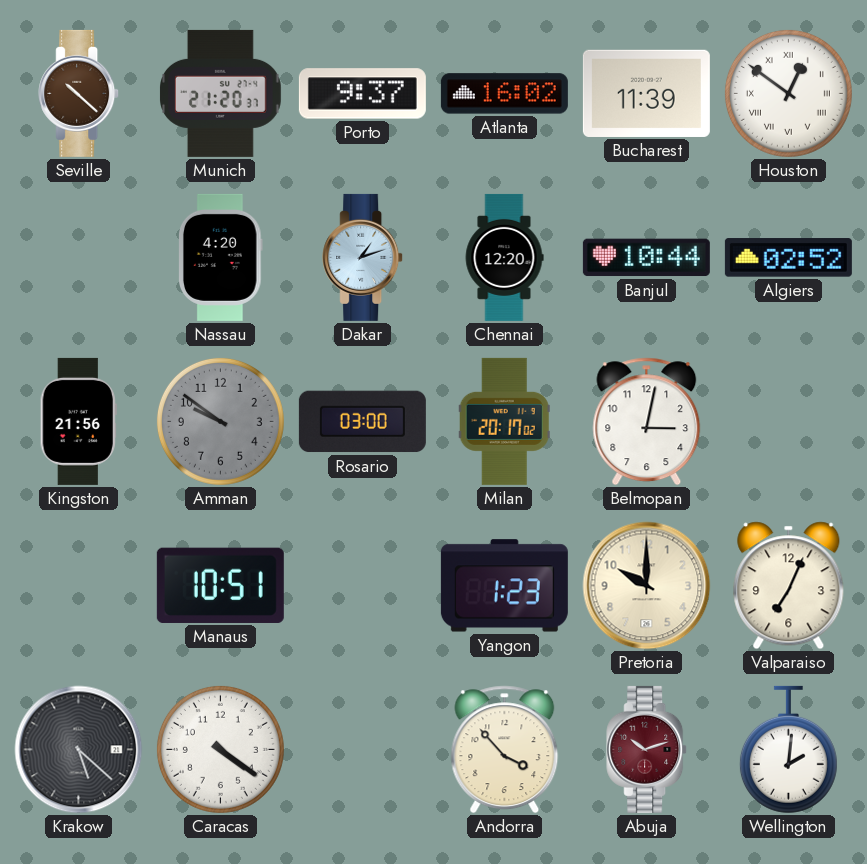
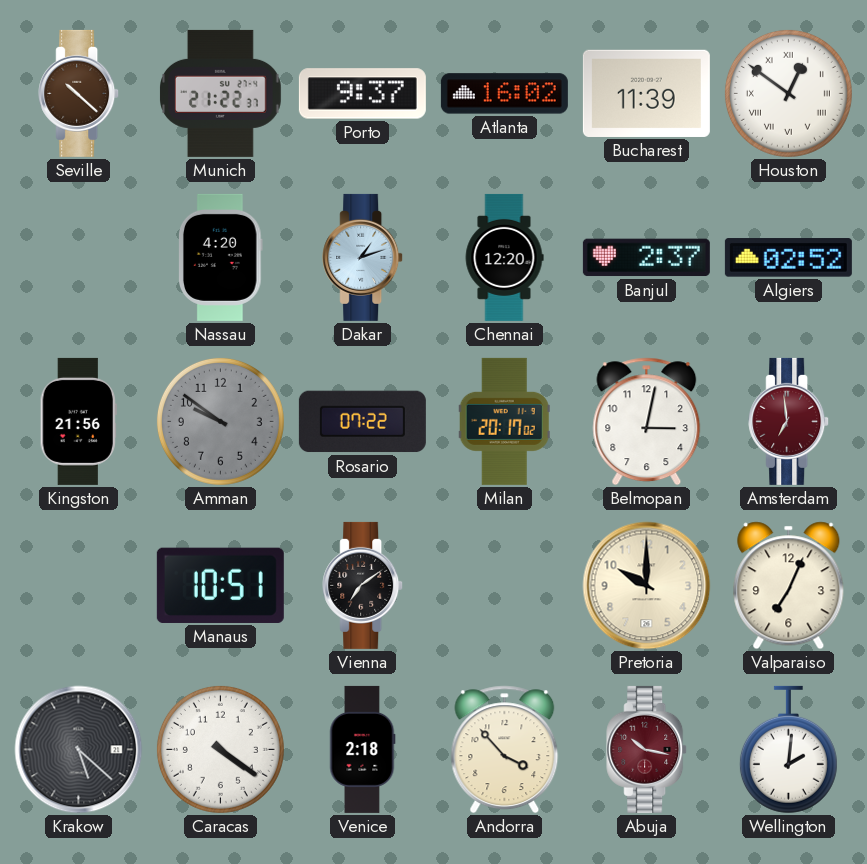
Munich: 21:20 -> 21:22 (221, 93)
Banjul: 10:44 -> 2:37 (646, 258)
Rosario: 03:00 -> 07:22 (362, 422)
Amsterdam: none -> 6:59 (789, 421)
Vienna: none -> 7:09 (363, 585)
Yangon: 1:23 -> none (504, 586)
Venice: none -> 2:18 (363, 749)
Abuja: 10:12 -> 10:17 (647, 749)
